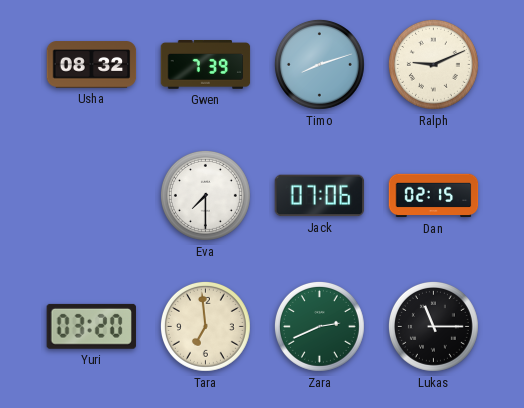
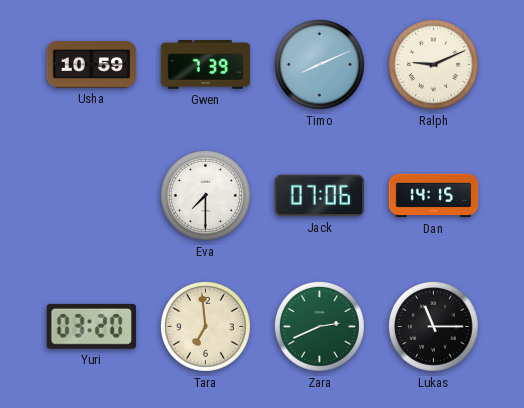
Usha: 08:32 -> 10:59 (92, 65)
Timo: 8:12 -> 8:11 (319, 64)
Dan: 02:15 -> 14:15 (434, 196)
